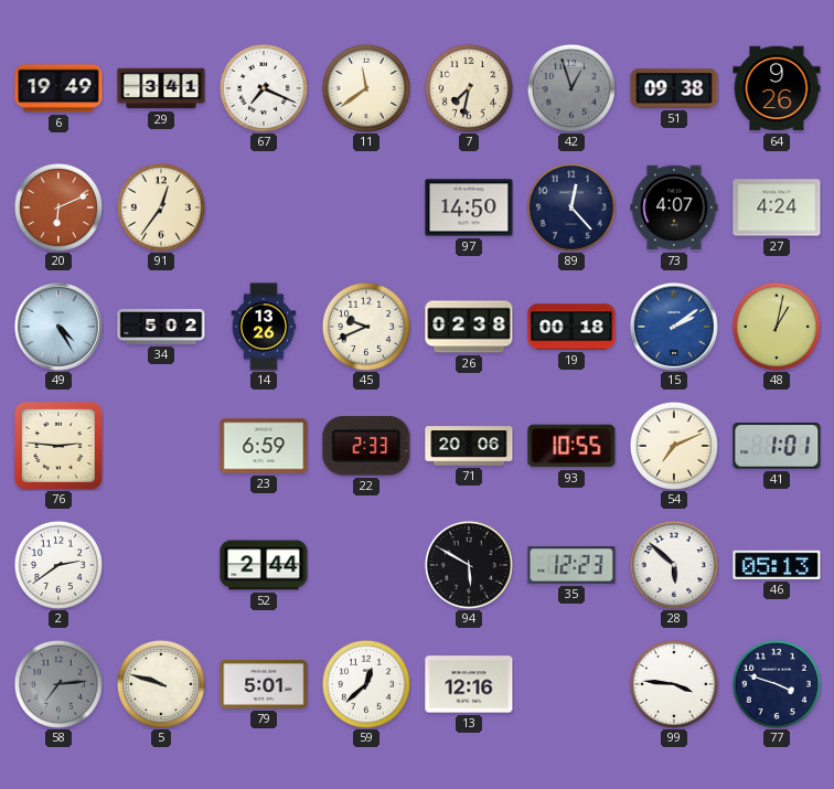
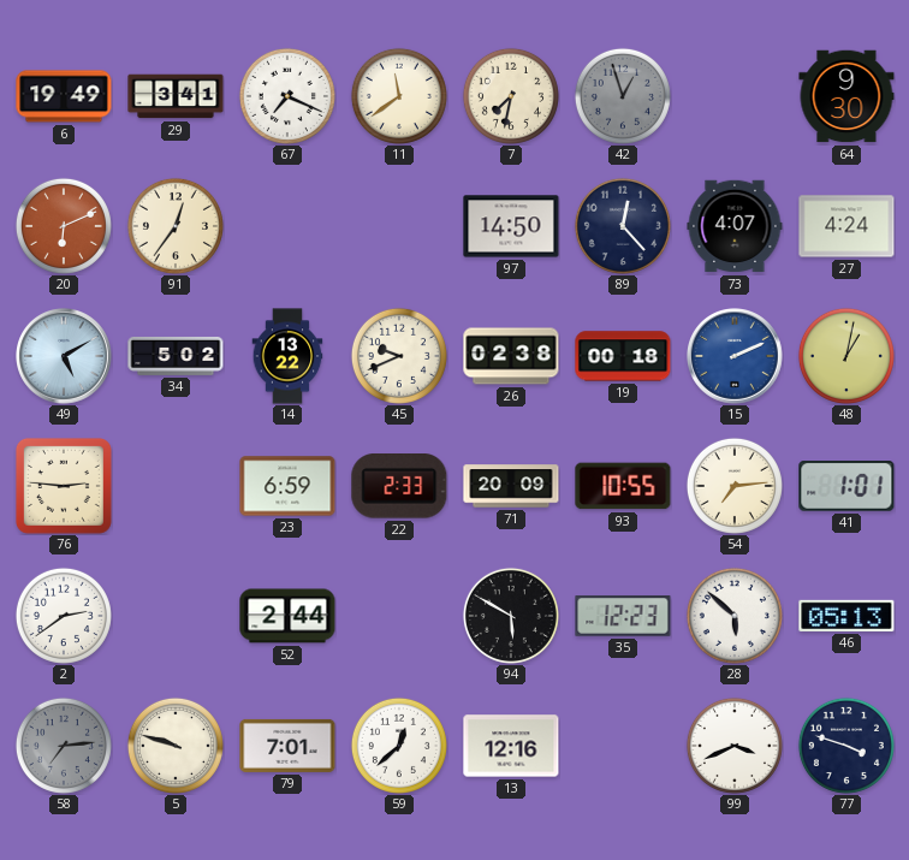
51: 09:38 -> none (674, 88)
64: 9:26 -> 9:30 (846, 96)
49: 4:25 -> 5:10 (65, 357)
14: 13:26 -> 13:22 (287, 356)
15: 2:09 -> 2:11 (736, 357)
71: 20:06 -> 20:09 (511, 486)
54: 7:11 -> 7:14 (735, 486)
79: 5:01 -> 7:01 (287, 746)
99: 3:46 -> 3:41 (735, 746)
